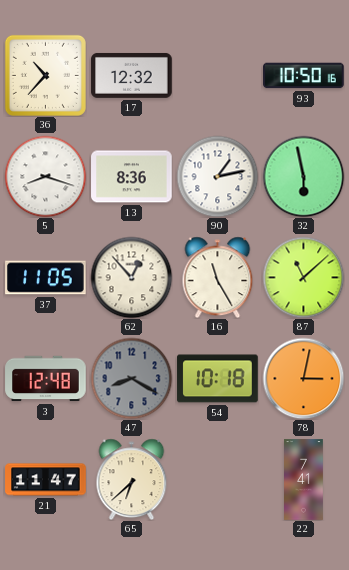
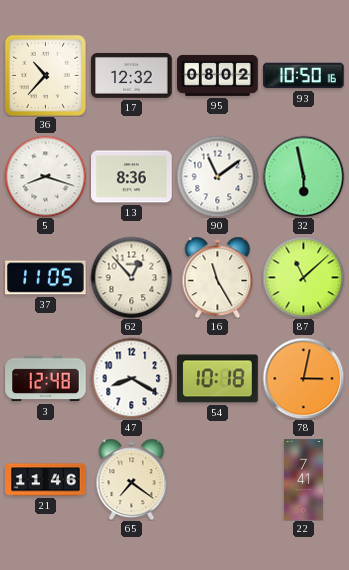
95: none -> 08:02 (218, 75)
90: 1:13 -> 11:09 (217, 176)
47 dial: grey -> white (131, 378)
21: 11:47 -> 11:46 (46, 480)
65: 6:38 -> 7:21 (132, 479)
